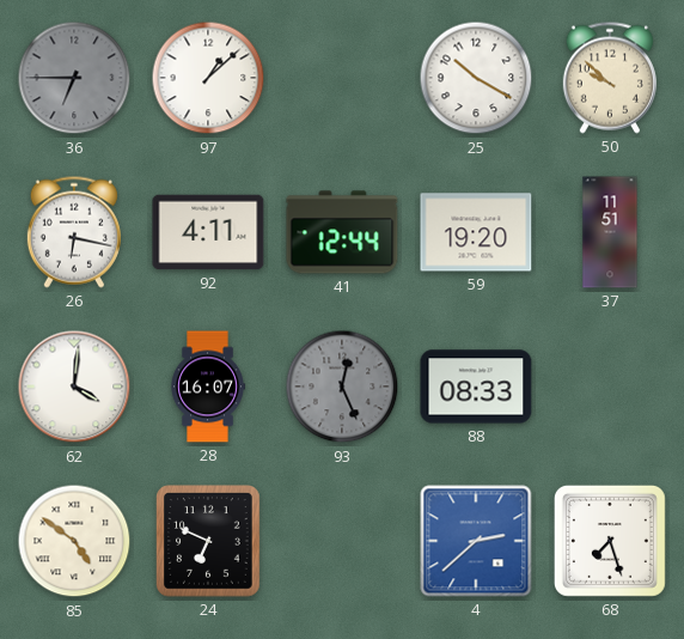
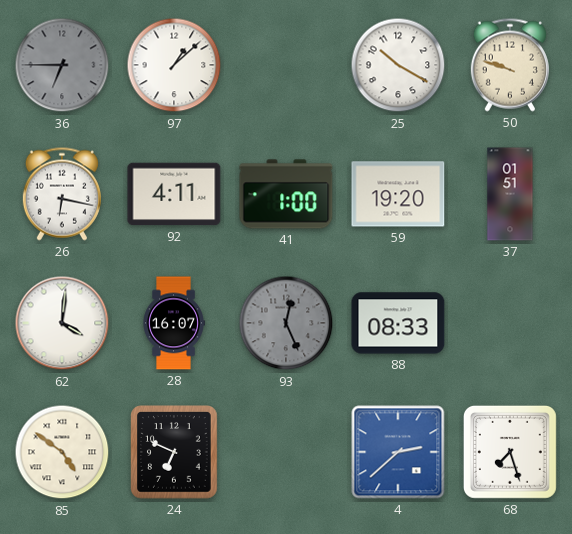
50: 9:52 -> 9:48 (510, 65)
41: 12:44 -> 1:00 (286, 194)
37: 11:51 -> 01:51 (510, 194)
